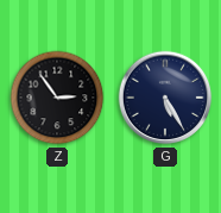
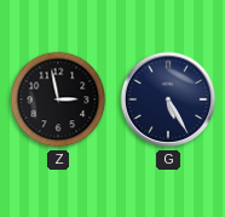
Z: 2:54 -> 2:58 (58, 99)
